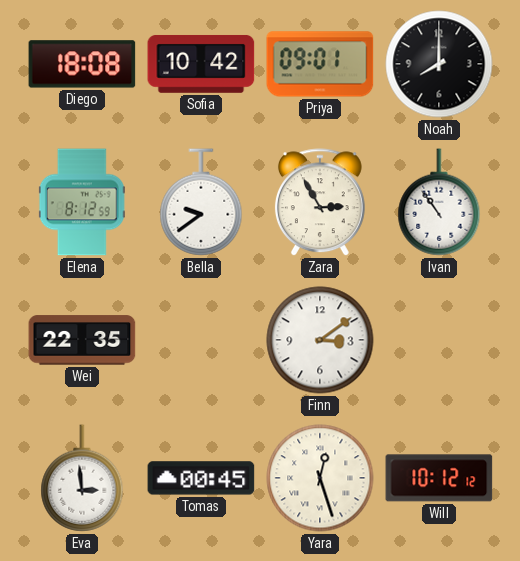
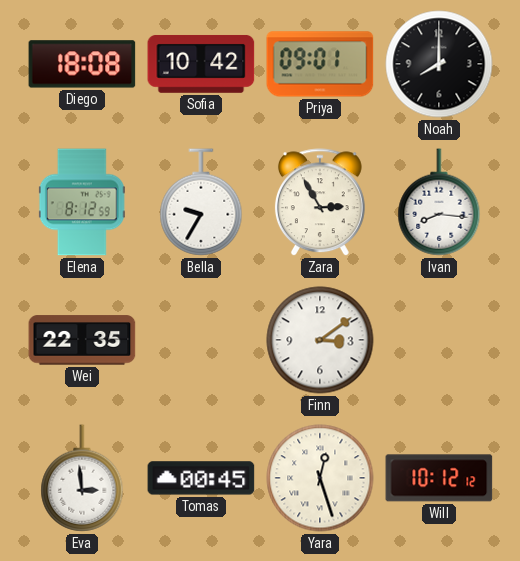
Bella: 9:39 -> 9:35 (201, 202)
Ivan: 10:54 -> 8:16 (439, 202)
